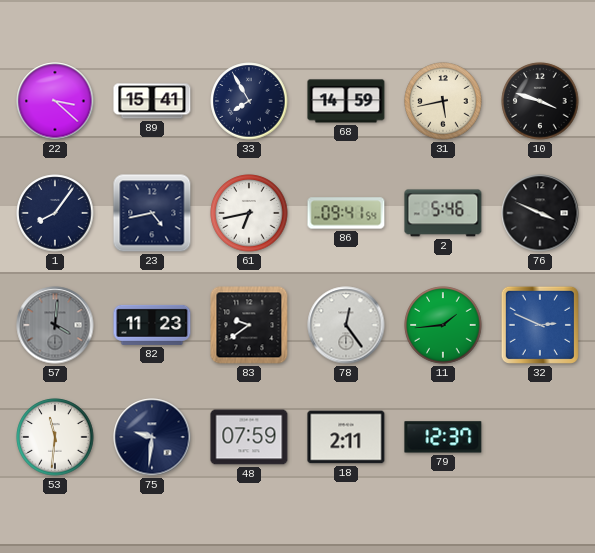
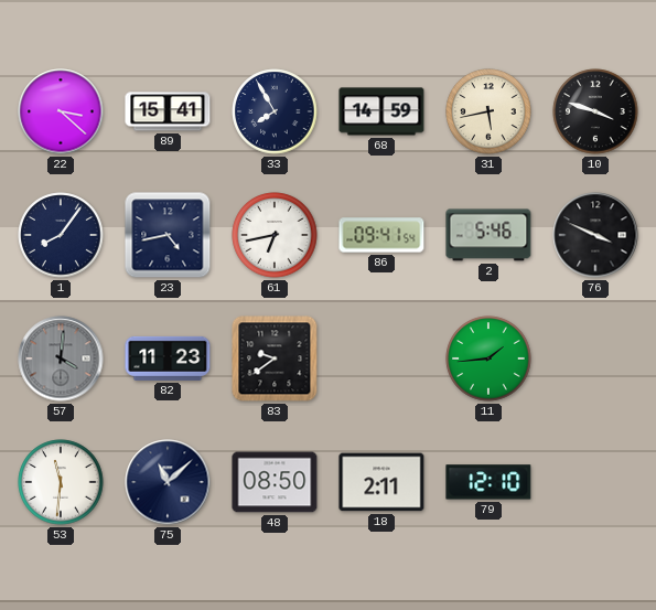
78: 12:24 -> none (346, 325)
32: 2:49 -> none (540, 325)
75: 9:31 -> 11:08 (168, 482)
48: 07:59 -> 08:50 (275, 482)
79: 12:37 -> 12:10 (488, 482)
